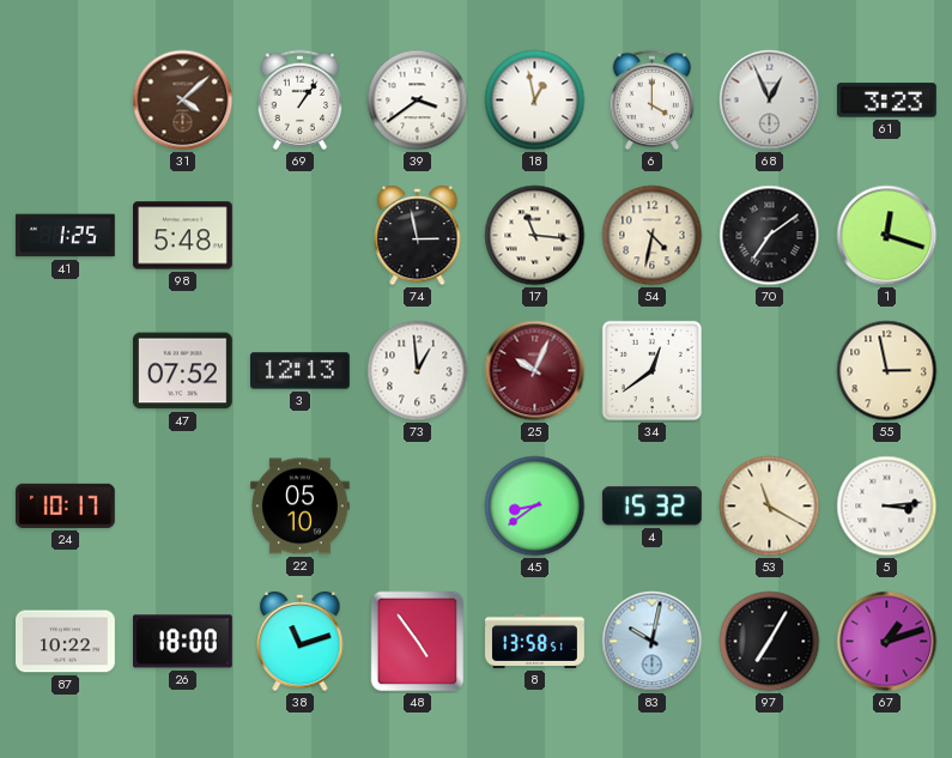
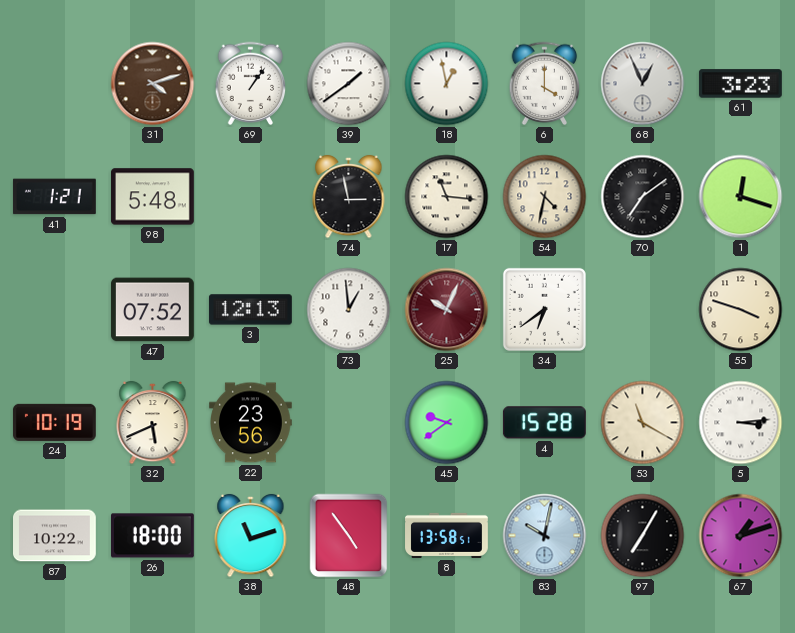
31: 4:08 -> 4:12 (153, 84)
39: 3:39 -> 1:39 (349, 84)
41: 1:25 -> 1:21 (54, 197)
34: 12:39 -> 6:39 (544, 309)
55: 2:58 -> 3:48 (741, 310)
24: 10:17 -> 10:19 (54, 422)
32: none -> 5:41 (153, 423)
22: 05:10 -> 23:56 (251, 423)
45: 8:39 -> 9:39 (447, 423)
4: 15:32 -> 15:28 (544, 423)
